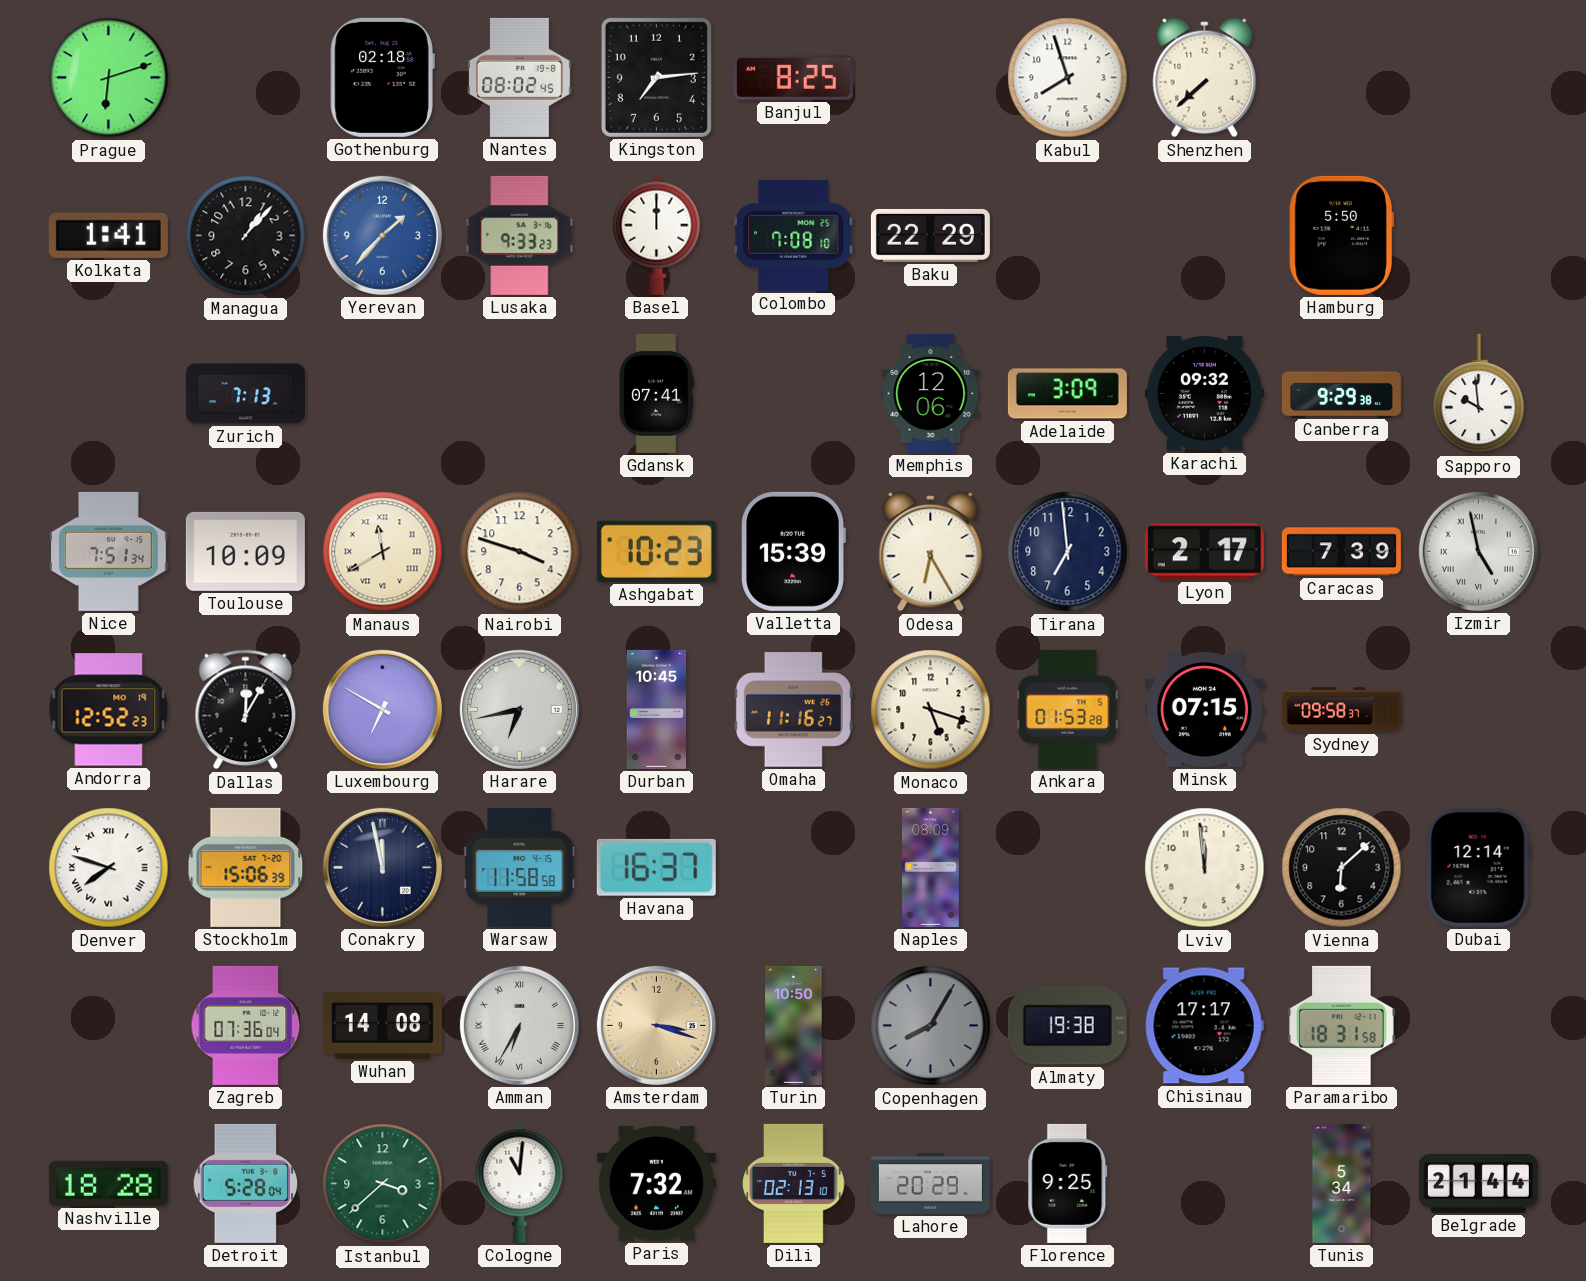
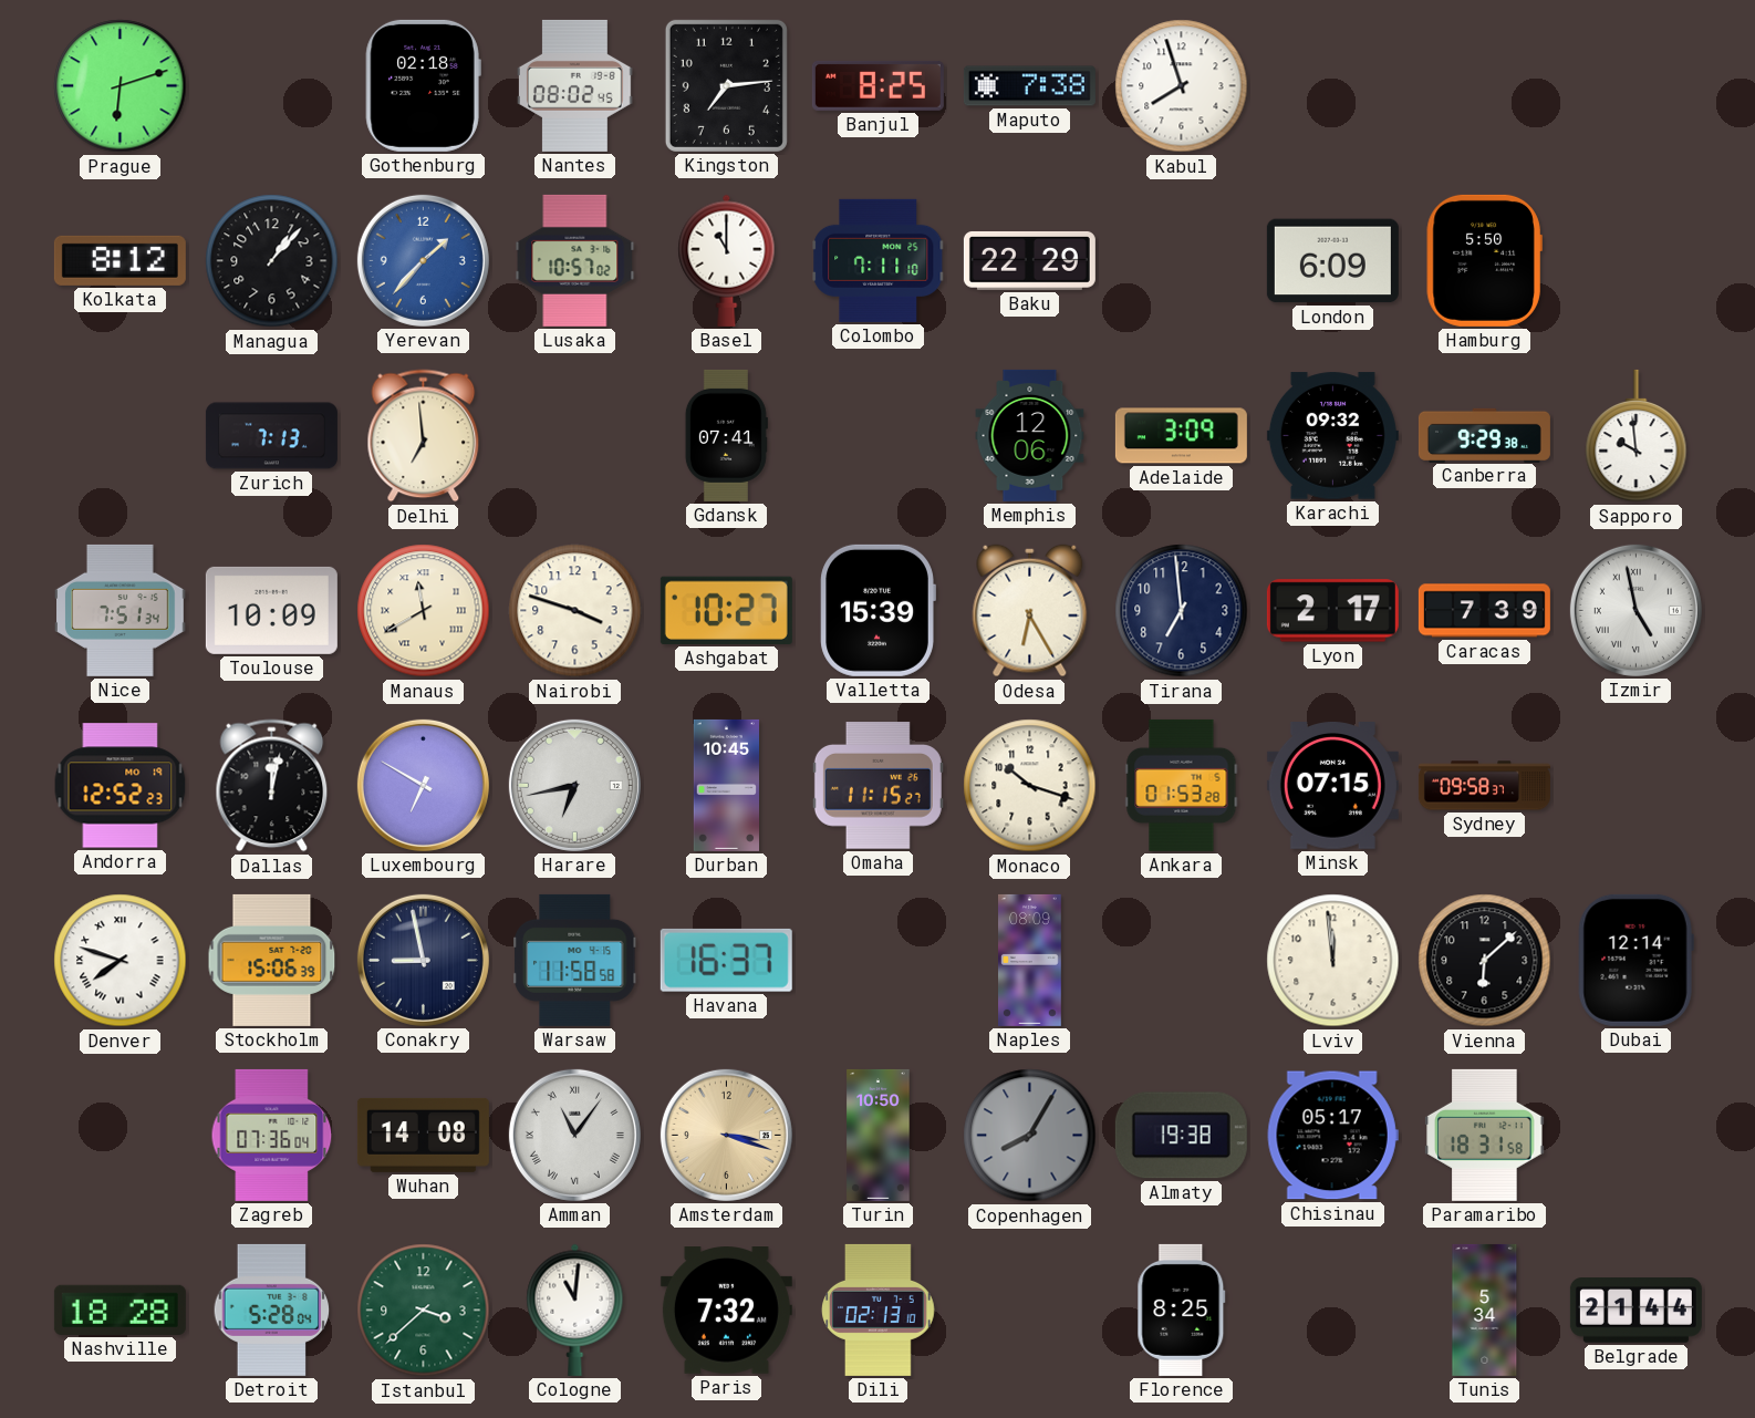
Maputo: none -> 7:38 (1029, 86)
Shenzhen: 7:38 -> none (1205, 78)
Kolkata: 1:41 -> 8:12 (120, 260)
Lusaka: 9:33 -> 10:57 (575, 260)
Basel: 12:00 -> 11:00 (727, 260)
Colombo: 7:08 -> 7:11 (879, 260)
London: none -> 6:09 (1332, 261)
Delhi: none -> 6:59 (424, 436)
Ashgabat: 10:23 -> 10:27 (726, 610)
Dallas: 12:05 -> 12:02 (272, 786)
Omaha: 11:16 -> 11:15 (877, 786)
Monaco: 5:18 -> 10:18 (1030, 786)
Conakry: 11:58 -> 8:58 (423, 960)
Amman: 6:35 -> 11:06 (574, 1135)
Chisinau: 17:17 -> 05:17 (1332, 1136)
Lahore: 20:29 -> none (930, 1183)
Florence: 9:25 -> 8:25 (1182, 1310)
